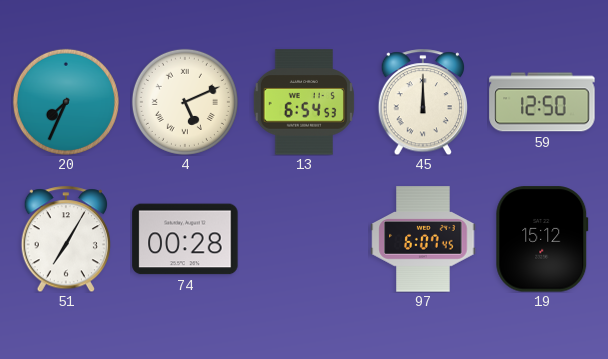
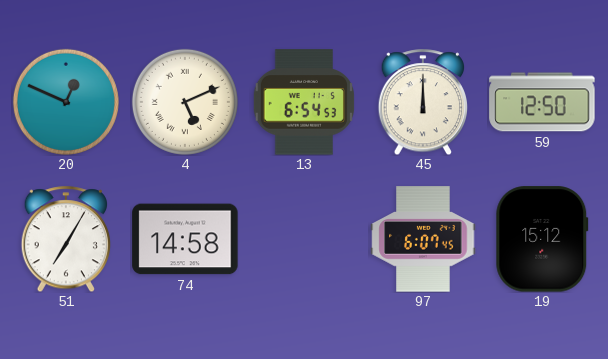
20: 7:34 -> 12:49 (66, 102)
74: 00:28 -> 14:58 (185, 239)
